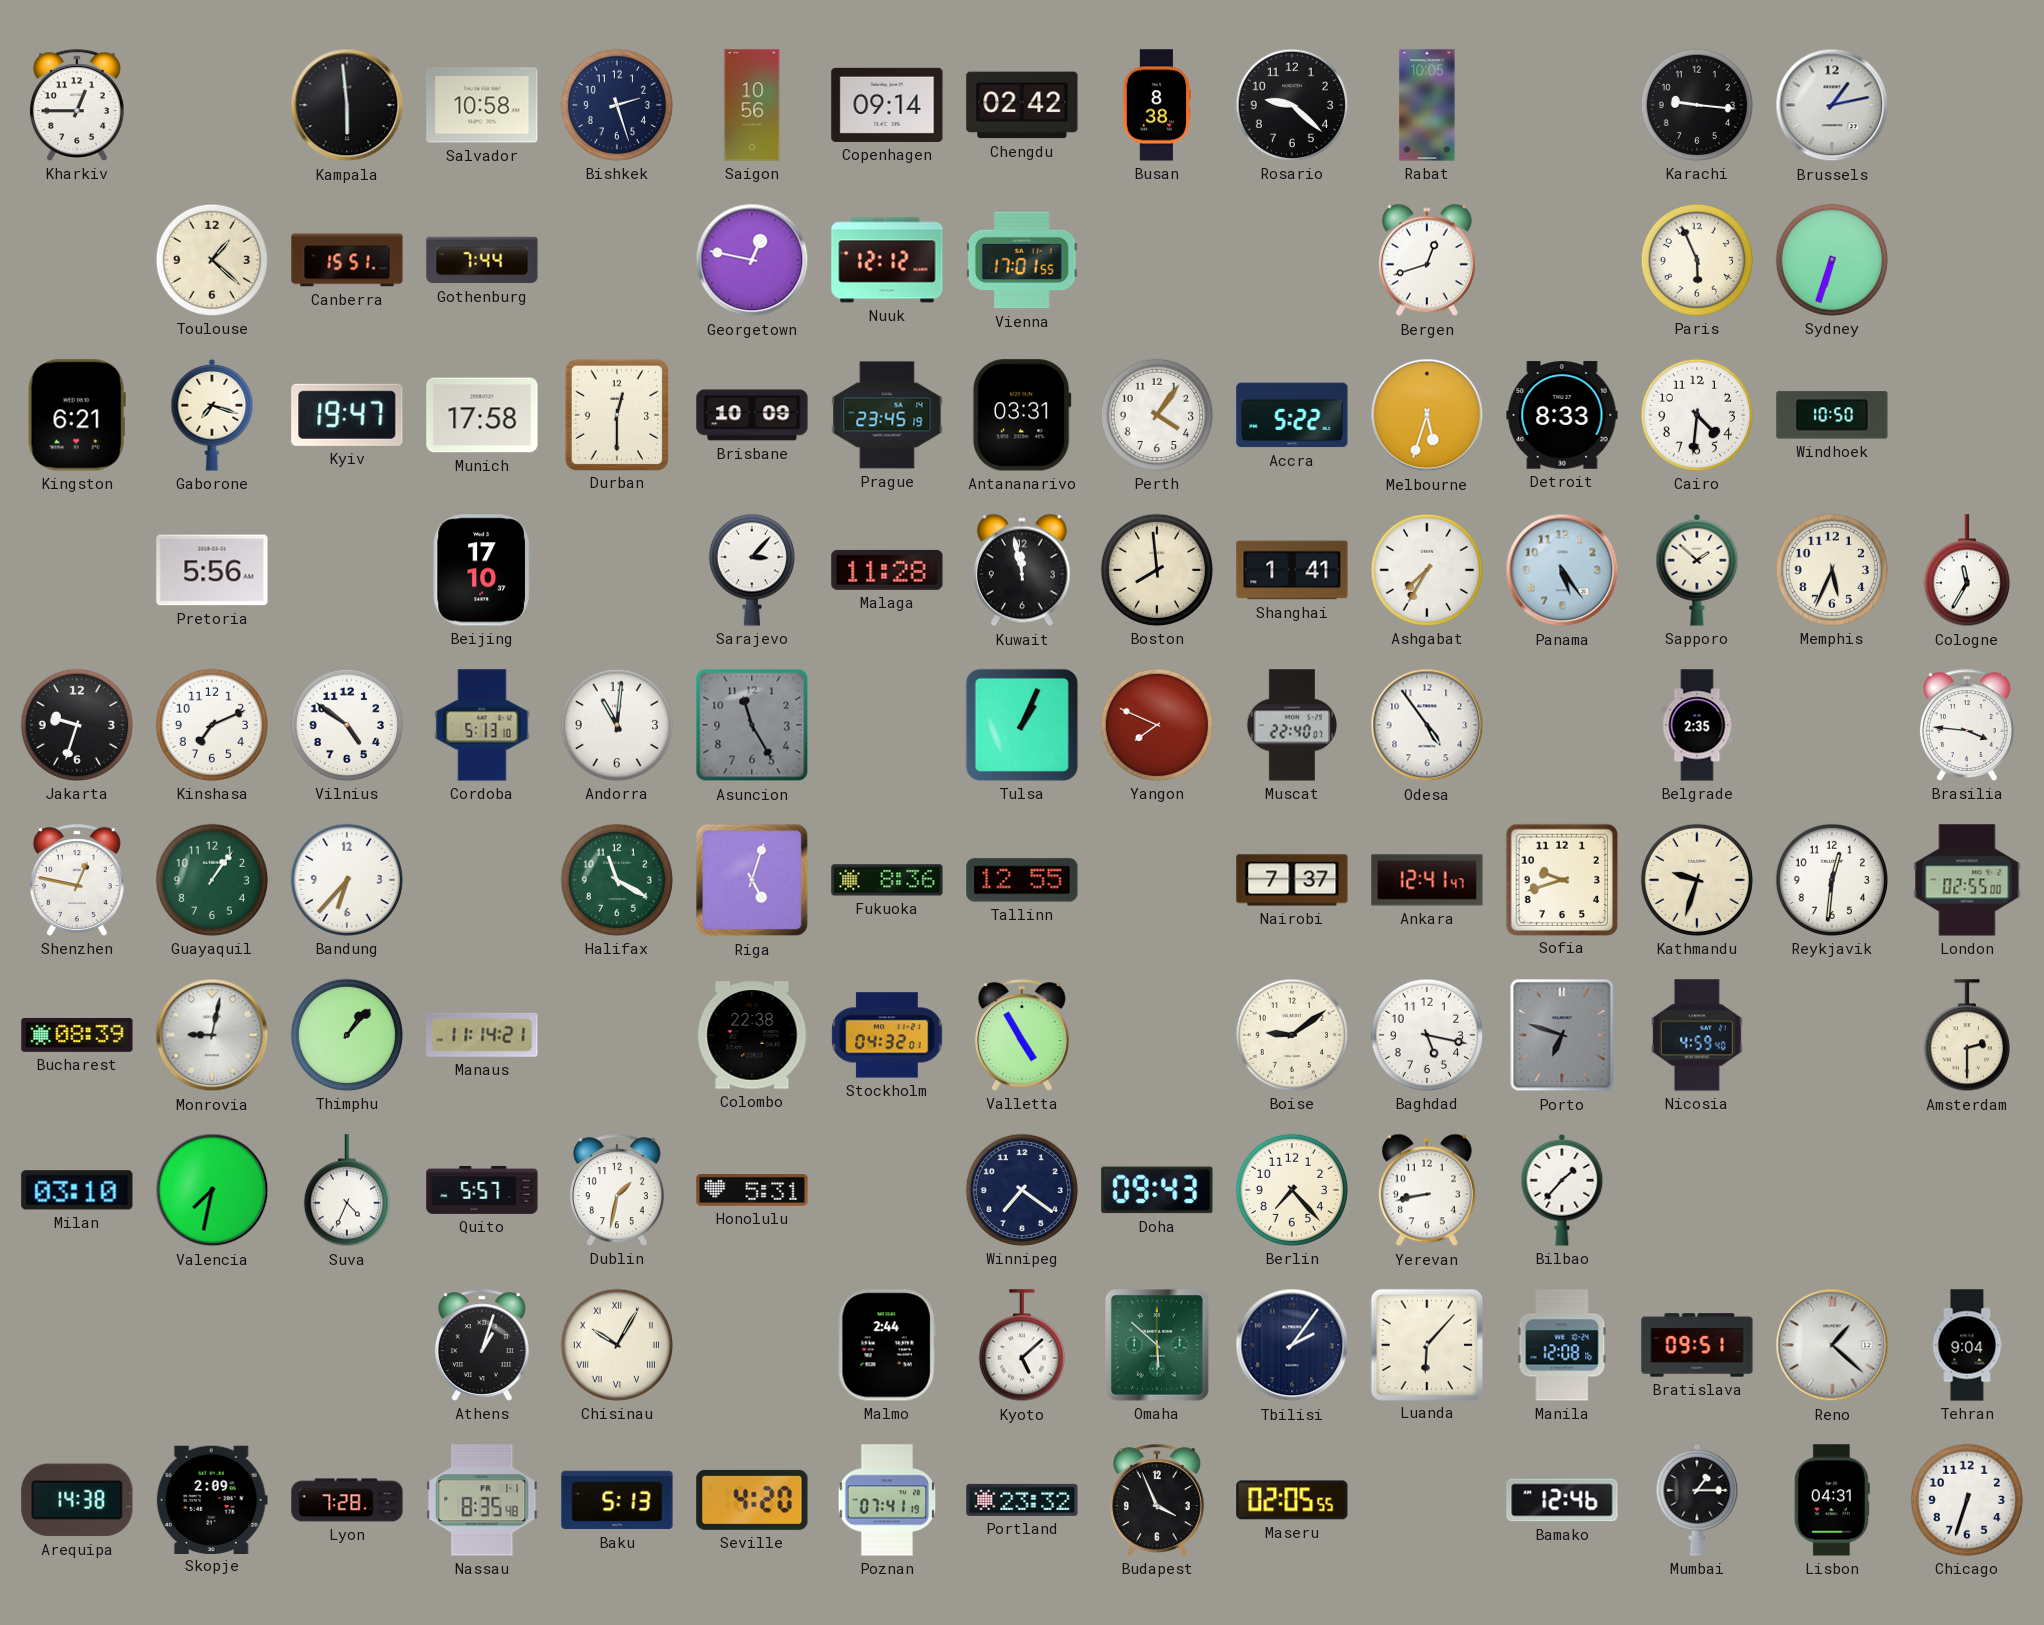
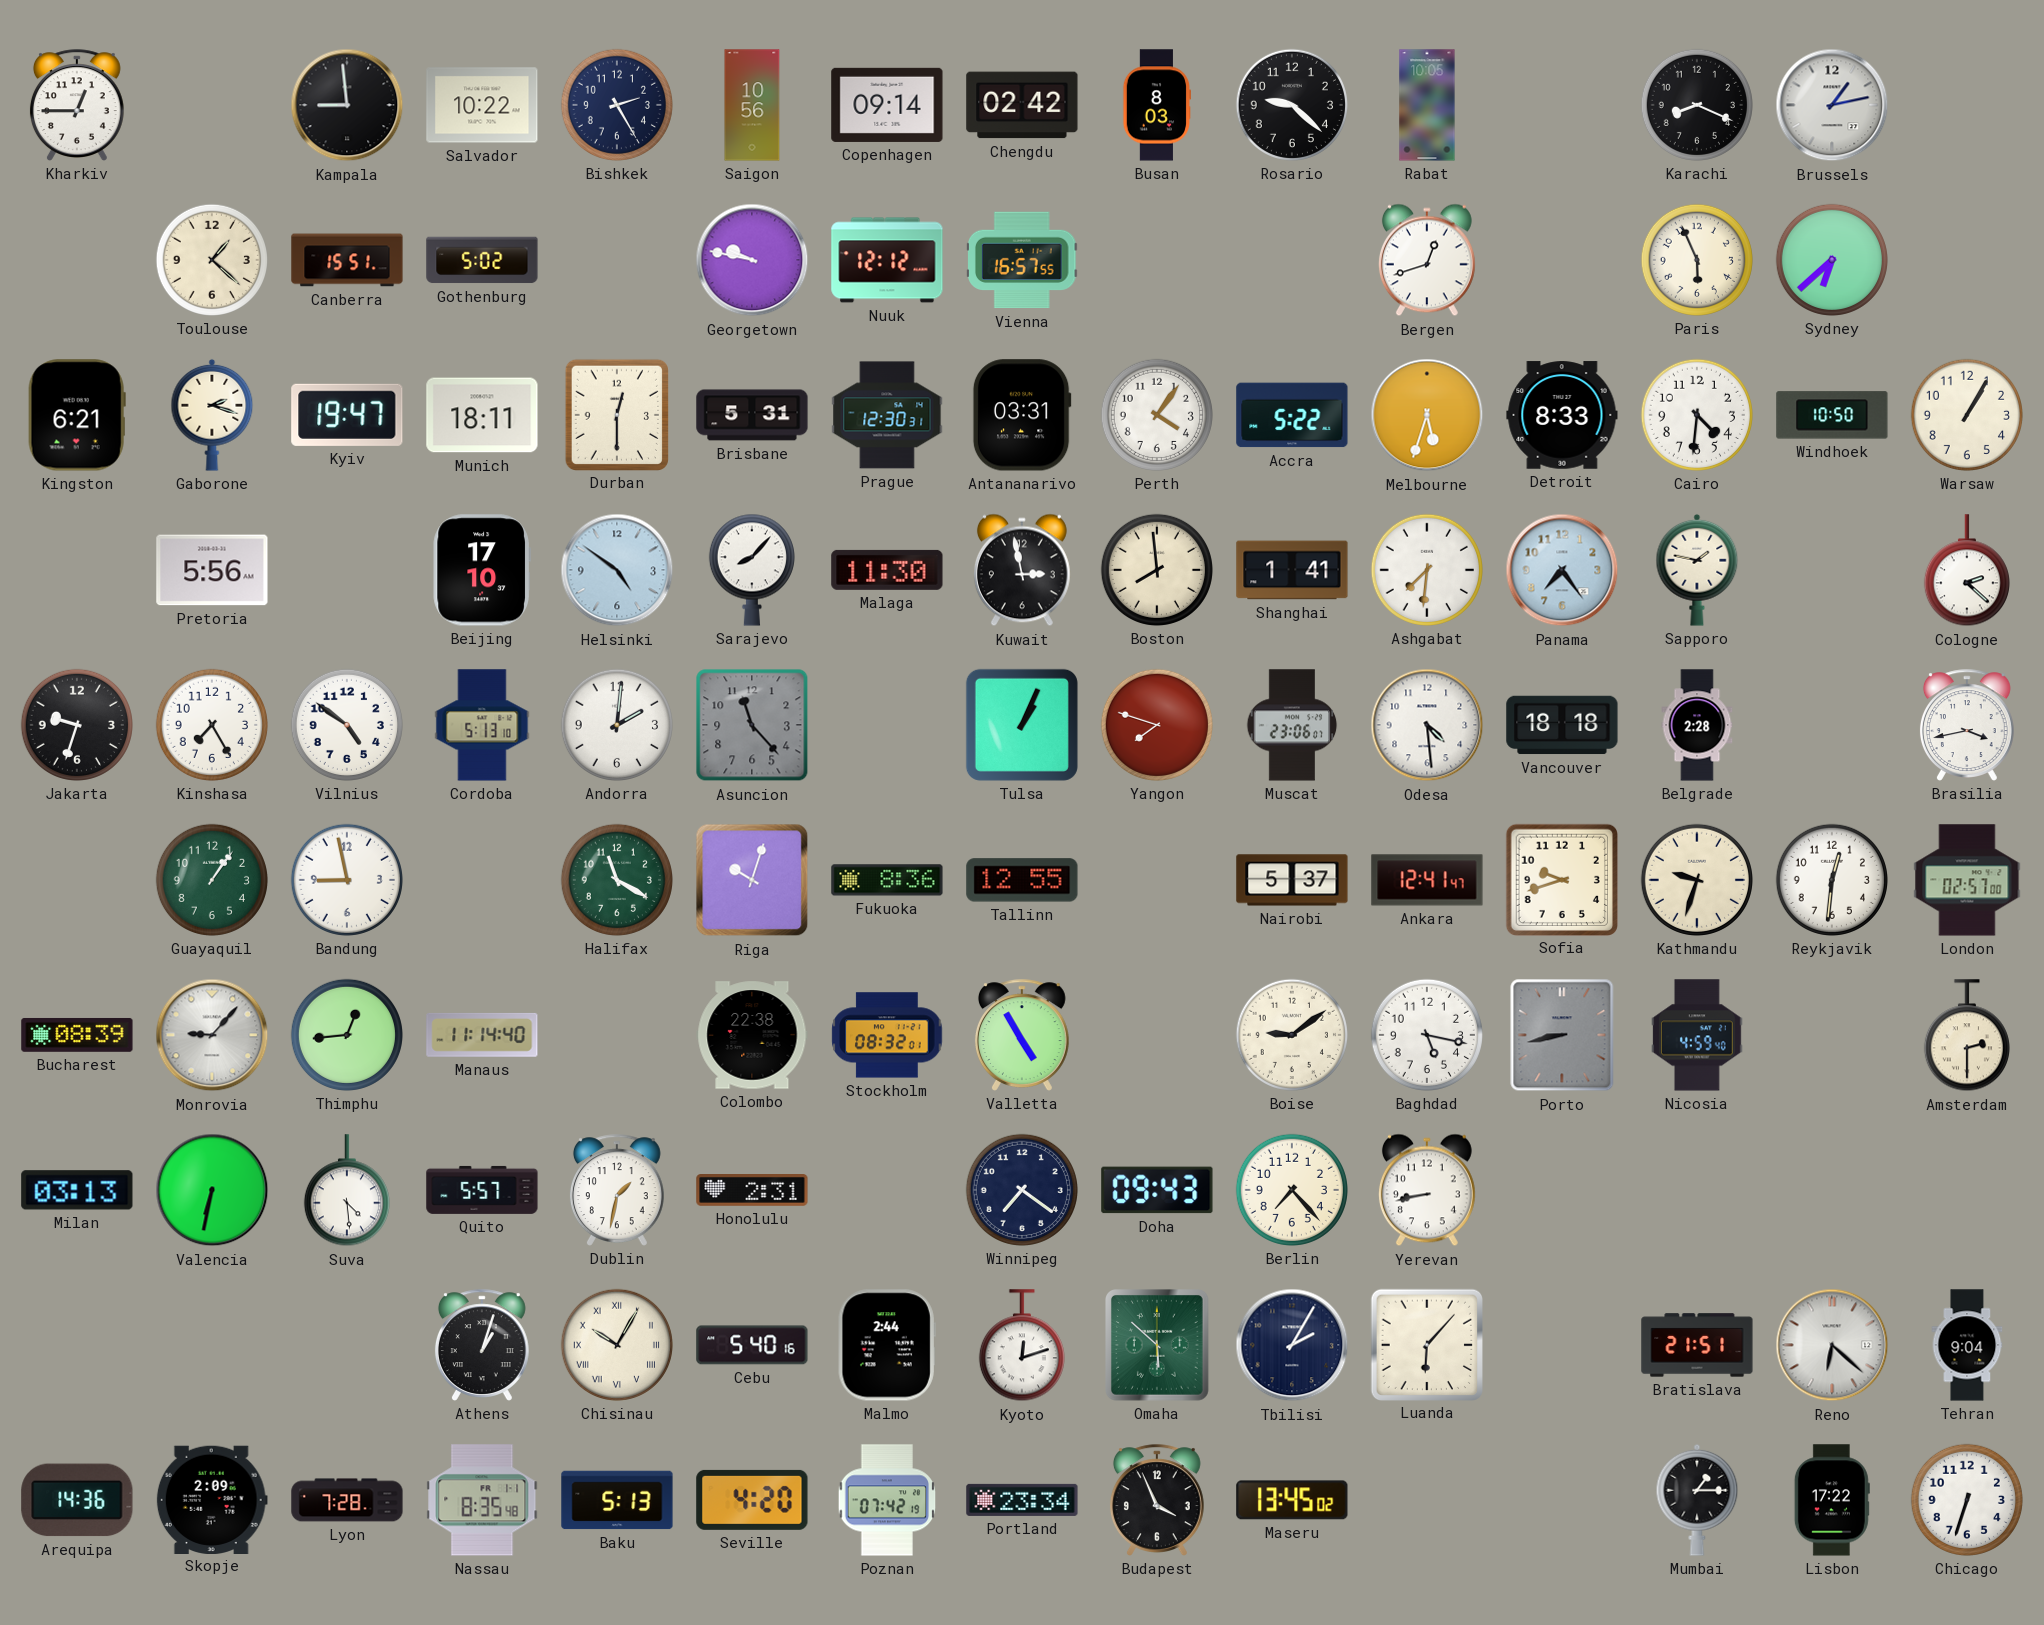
Kampala: 5:59 -> 8:59 (347, 105)
Salvador: 10:58 -> 10:22 (482, 105)
Bishkek: 2:27 -> 2:25 (617, 105)
Busan: 8:38 -> 8:03 (1157, 105)
Karachi: 9:16 -> 8:19 (1697, 105)
Gothenburg: 7:44 -> 5:02 (482, 260)
Georgetown: 12:47 -> 9:47 (752, 260)
Vienna: 17:01 -> 16:57 (1023, 260)
Sydney: 6:33 -> 6:38 (1832, 260)
Gaborone: 7:18 -> 2:18 (212, 415)
Munich: 17:58 -> 18:11 (482, 415)
Brisbane: 10:09 -> 5:31 (752, 415)
Prague: 23:45 -> 12:30 (887, 415)
Warsaw: none -> 1:05 (1967, 415)
Helsinki: none -> 4:51 (617, 570)
Sarajevo: 3:07 -> 8:07 (752, 570)
Malaga: 11:28 -> 11:30 (887, 570)
Kuwait: 11:58 -> 2:58 (1022, 570)
Ashgabat: 7:35 -> 7:31 (1427, 570)
Panama: 5:24 -> 7:24 (1562, 570)
Sapporo: 1:52 -> 1:47 (1697, 570)
Memphis: 5:34 -> none (1832, 570)
Cologne: 11:35 -> 2:22 (1967, 571)
Kinshasa: 7:11 -> 7:25 (212, 725)
Andorra: 11:01 -> 2:01 (617, 725)
Asuncion: 11:25 -> 11:23 (752, 725)
Yangon: 7:49 -> 7:48 (1157, 725)
Muscat: 22:40 -> 23:06 (1292, 725)
Odesa: 4:54 -> 4:29 (1427, 725)
Vancouver: none -> 18:18 (1562, 725)
Belgrade: 2:35 -> 2:28 (1697, 725)
Brasilia: 3:46 -> 3:43 (1967, 725)
Shenzhen: 12:47 -> none (77, 880)
Bandung: 6:37 -> 8:58 (347, 880)
Riga: 5:03 -> 10:03 (752, 880)
Nairobi: 7:37 -> 5:37 (1292, 880)
London: 02:55 -> 02:57 (1967, 880)
Monrovia: 9:02 -> 9:07 (212, 1035)
Thimphu: 1:07 -> 12:44 (347, 1035)
Manaus: 11:14:21 -> 11:14:40 (482, 1035)
Stockholm: 04:32 -> 08:32 (887, 1035)
Porto: 6:48 -> 8:43 (1562, 1035)
Milan: 03:10 -> 03:13 (77, 1190)
Valencia: 7:32 -> 6:32 (212, 1190)
Suva: 4:34 -> 4:29 (347, 1191)
Honolulu: 5:31 -> 2:31 (752, 1191)
Bilbao: 1:37 -> none (1562, 1190)
Cebu: none -> 5:40 (752, 1345)
Kyoto: 5:08 -> 12:12 (1022, 1346)
Tbilisi: 2:06 -> 2:05 (1292, 1345)
Manila: 12:08 -> none (1562, 1345)
Bratislava: 09:51 -> 21:51 (1697, 1345)
Reno: 1:22 -> 6:22 (1832, 1345)
Arequipa: 14:38 -> 14:36 (77, 1500)
Poznan: 07:41 -> 07:42 (887, 1500)
Portland: 23:32 -> 23:34 (1022, 1500)
Maseru: 02:05 -> 13:45 (1292, 1500)
Bamako: 12:46 -> none (1562, 1500)
Lisbon: 04:31 -> 17:22 (1832, 1500)
